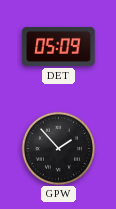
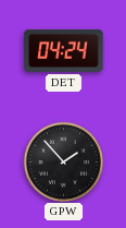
DET: 05:09 -> 04:24 (64, 50)
